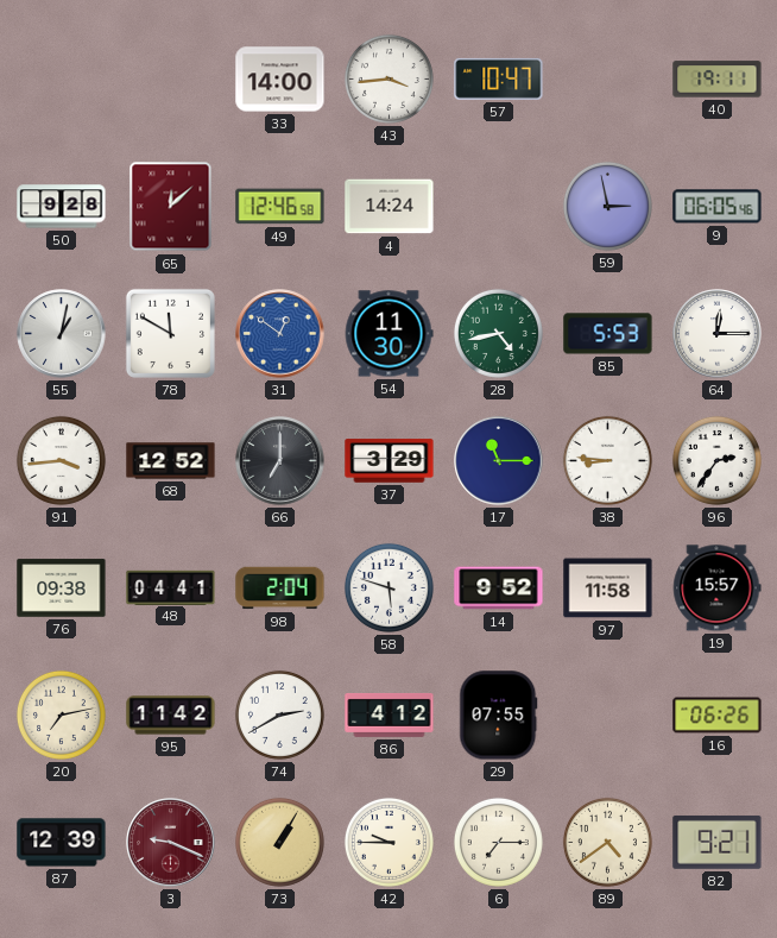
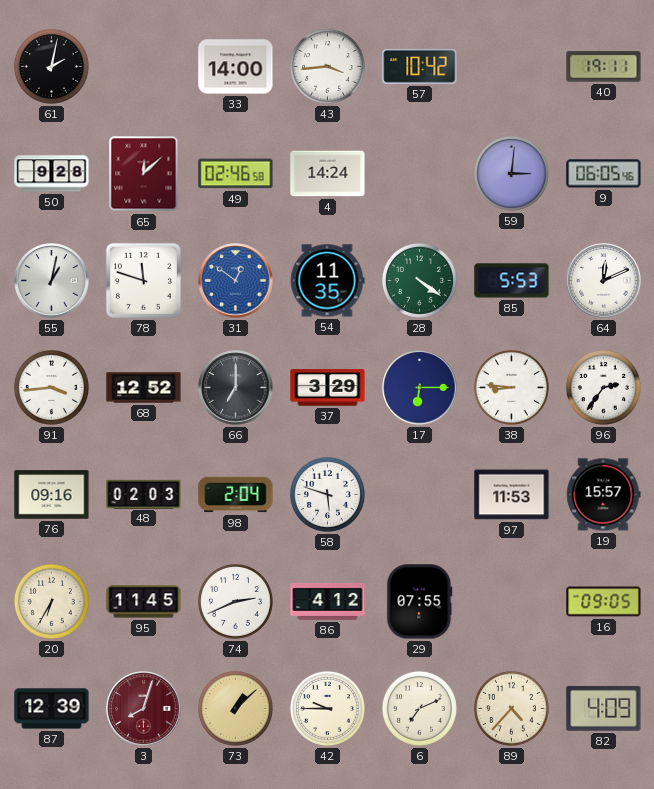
61: none -> 2:02 (51, 66)
57: 10:47 -> 10:42 (420, 66)
49: 12:46 -> 02:46 (236, 174)
59: 2:58 -> 3:01 (511, 173)
78: 11:50 -> 11:48 (143, 280)
54: 11:30 -> 11:35 (327, 281)
28: 4:43 -> 4:21 (419, 280)
64: 12:15 -> 12:11 (604, 281)
17: 11:15 -> 6:15 (420, 388)
76: 09:38 -> 09:16 (52, 495)
48: 04:41 -> 02:03 (144, 494)
14: 9:52 -> none (499, 588)
97: 11:58 -> 11:53 (512, 495)
20: 7:13 -> 6:35 (51, 601)
95: 11:42 -> 11:45 (144, 602)
74: 2:40 -> 2:41 (235, 601)
16: 06:26 -> 09:05 (604, 602)
3: 9:19 -> 8:03 (144, 709)
73: 1:05 -> 1:08 (235, 708)
6: 7:15 -> 7:11 (419, 708)
89: 4:39 -> 4:37 (511, 708)
82: 9:21 -> 4:09 (604, 708)
